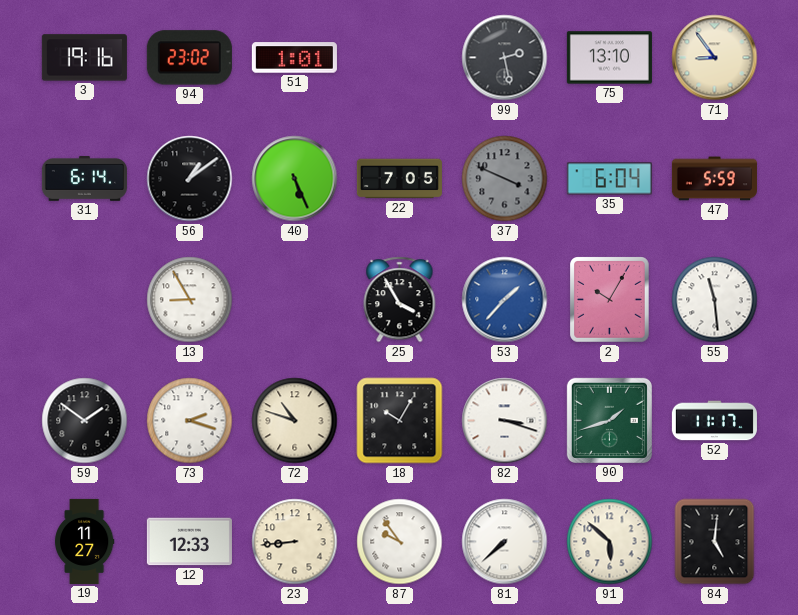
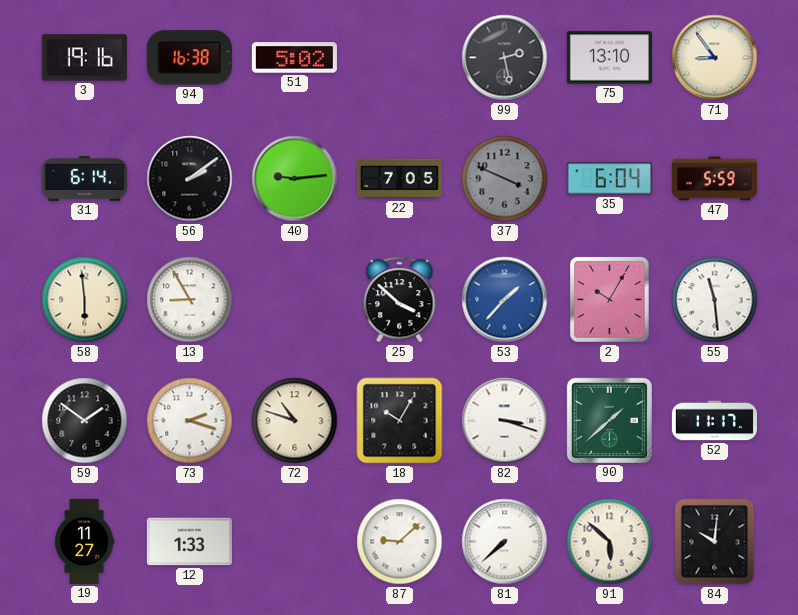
94: 23:02 -> 16:38 (189, 58)
51: 1:01 -> 5:02 (294, 58)
56: 1:09 -> 2:09 (190, 179)
40: 5:26 -> 9:14 (295, 179)
58: none -> 5:59 (85, 300)
25: 3:55 -> 3:52 (400, 300)
90: 1:42 -> 1:38 (609, 420)
12: 12:33 -> 1:33 (189, 542)
23: 8:44 -> none (295, 542)
87: 9:54 -> 9:08 (400, 542)
84: 5:01 -> 10:01 (715, 542)
